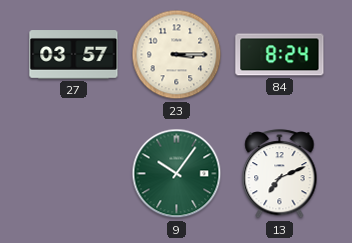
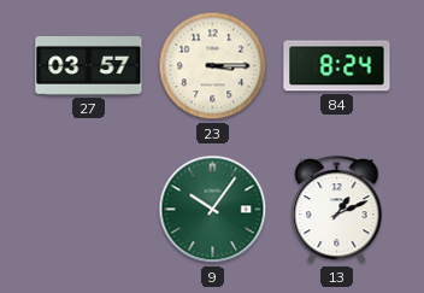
13: 7:11 -> 1:11 (337, 210)
